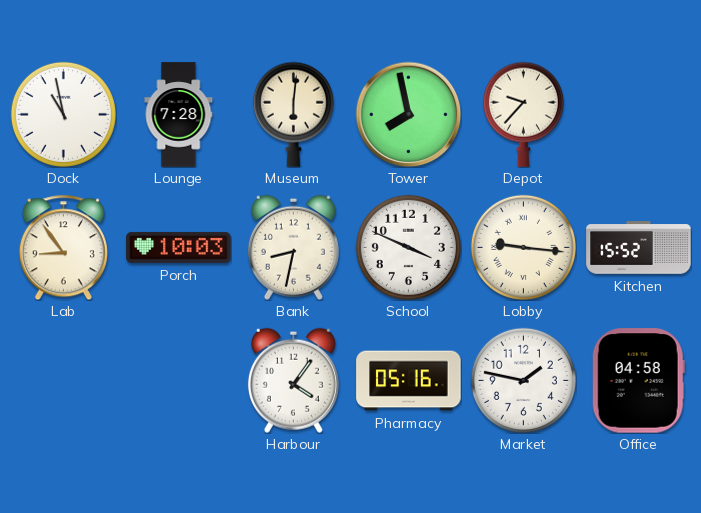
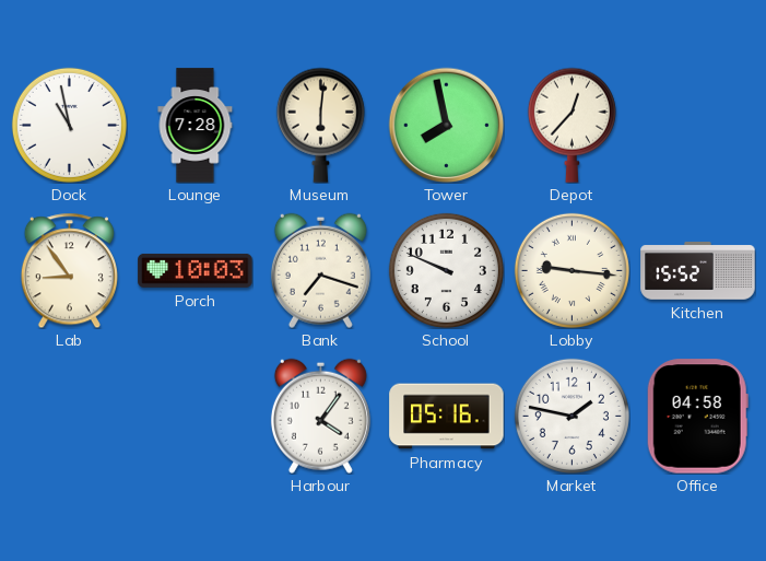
Depot: 9:37 -> 12:37 (571, 125)
Bank: 8:32 -> 7:18 (320, 270)
School: 3:49 -> 9:49 (446, 270)
